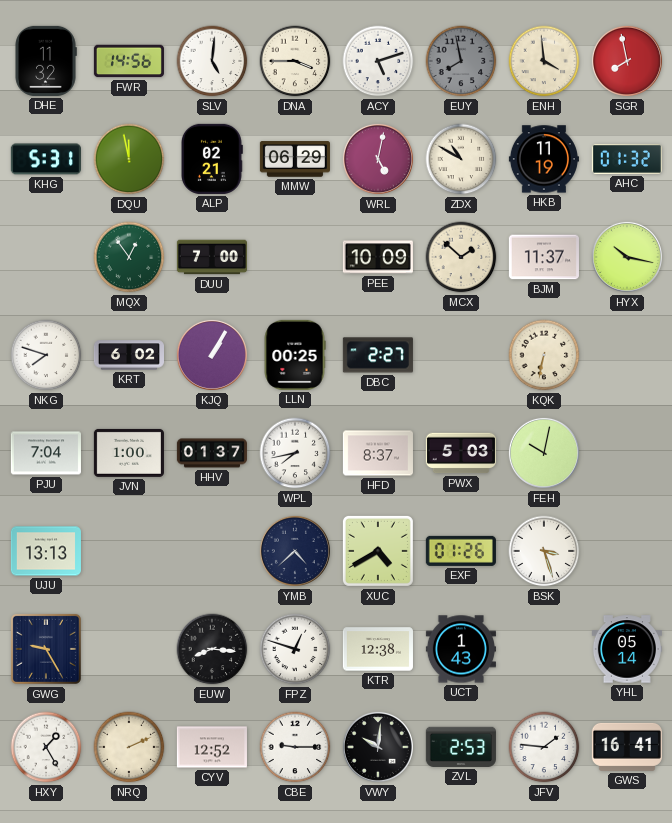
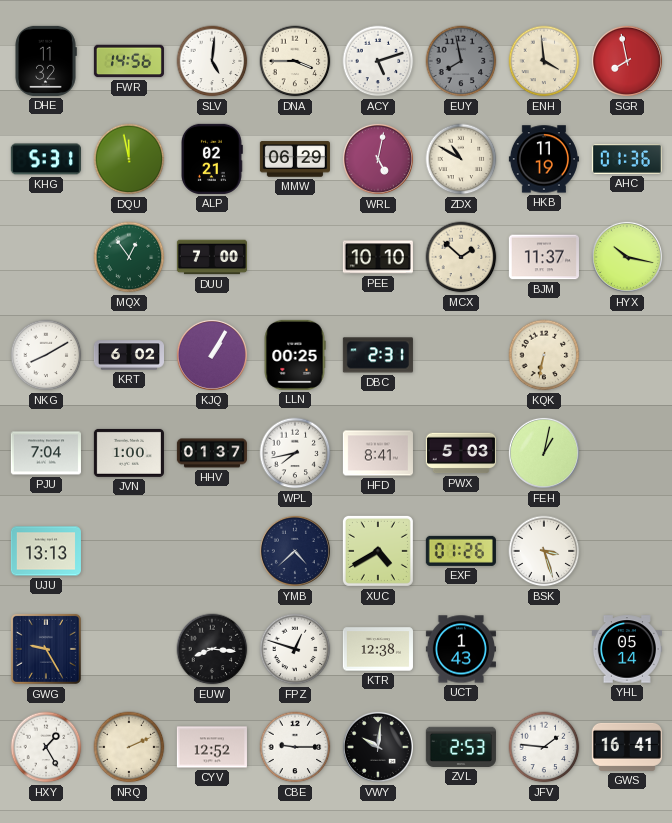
AHC: 01:32 -> 01:36 (627, 159)
PEE: 10:09 -> 10:10 (378, 257)
NKG: 7:48 -> 8:10 (46, 355)
DBC: 2:27 -> 2:31 (378, 355)
HFD: 8:37 -> 8:41 (378, 453)
FEH: 10:02 -> 1:02 (544, 453)
